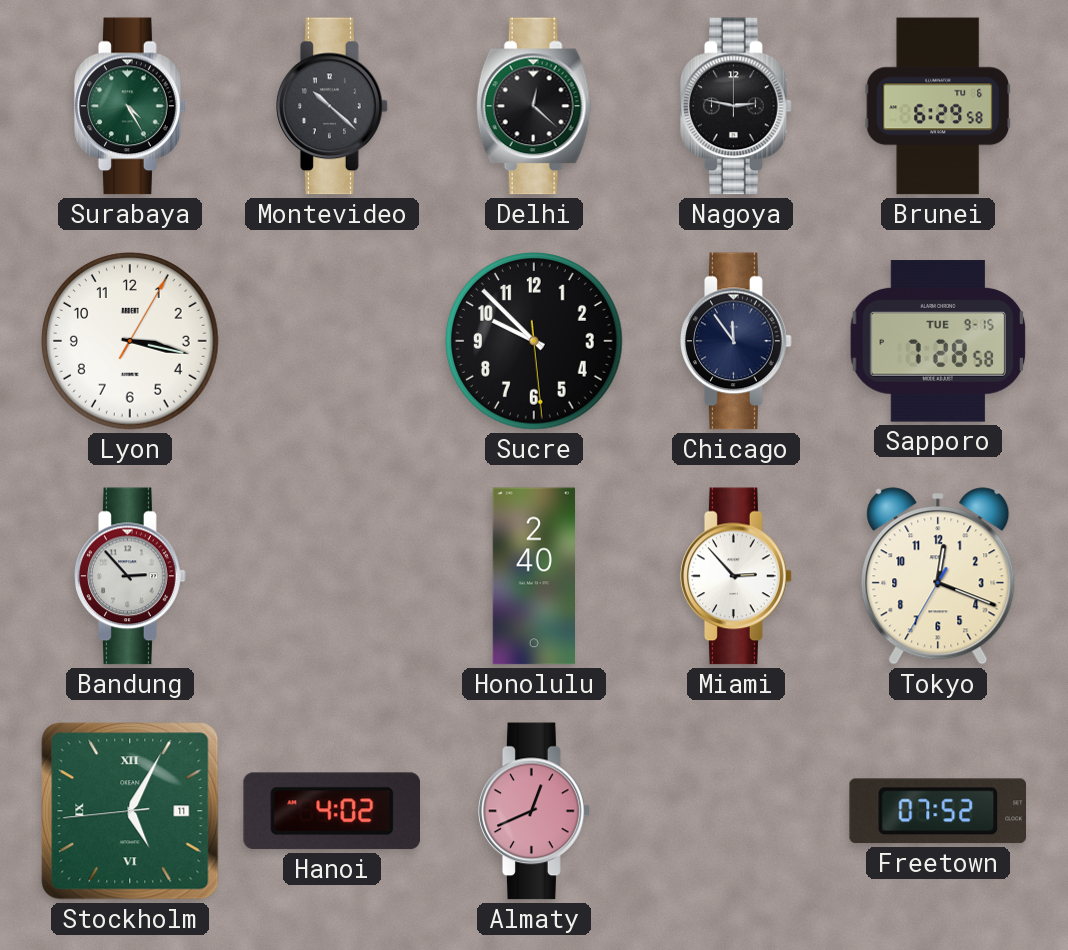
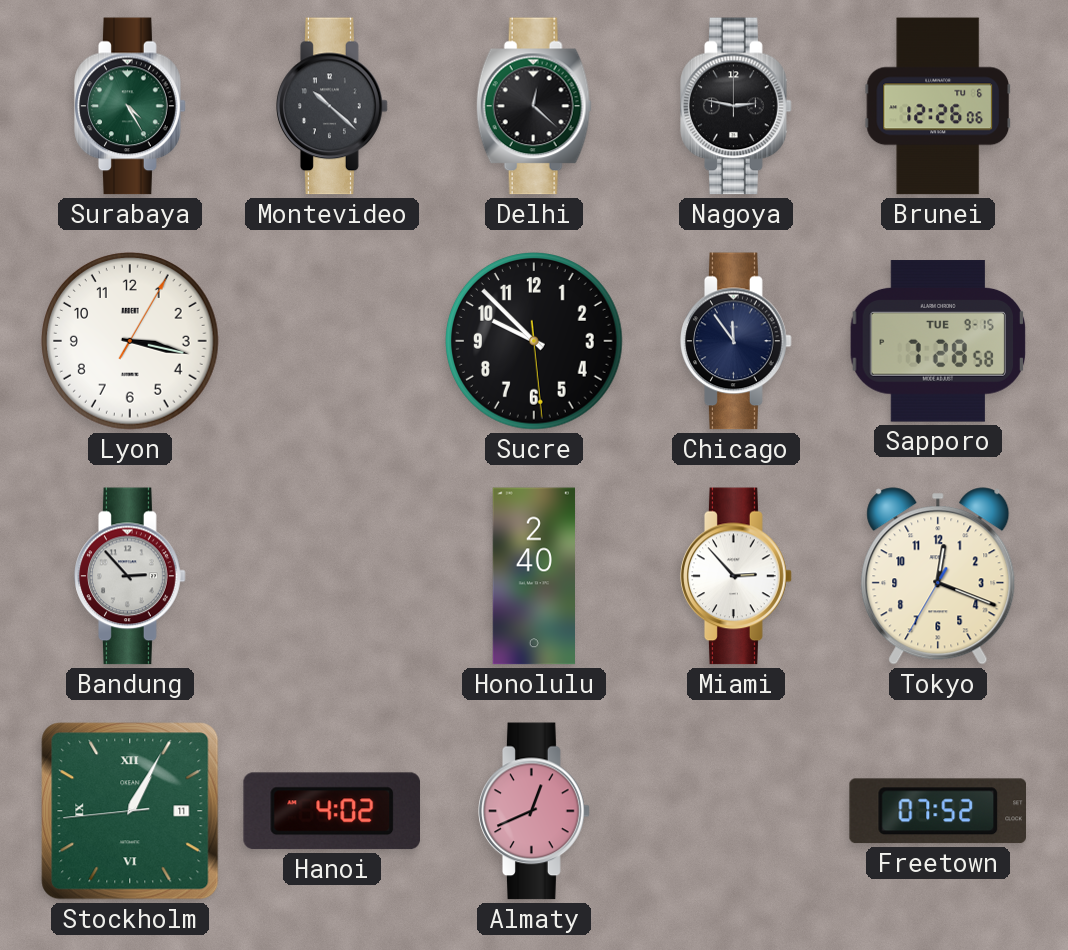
Brunei: 6:29 -> 12:26 (938, 106)
Stockholm: 5:04 -> 1:04 (130, 811)
